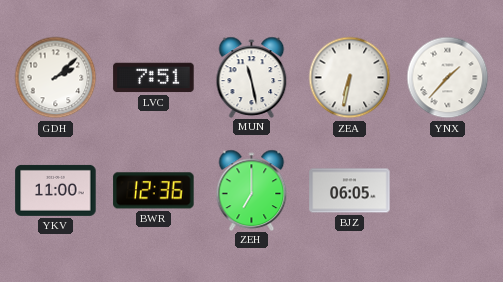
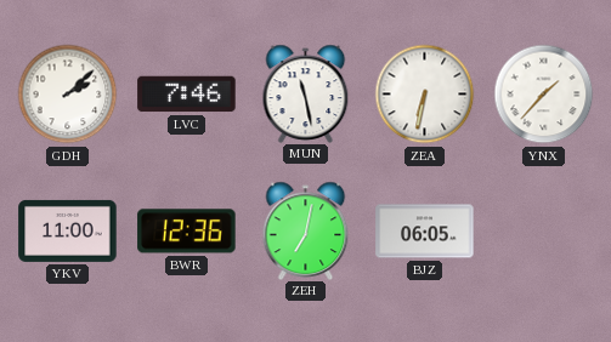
LVC: 7:51 -> 7:46 (187, 95)
ZEH: 7:00 -> 7:02 (306, 230)
